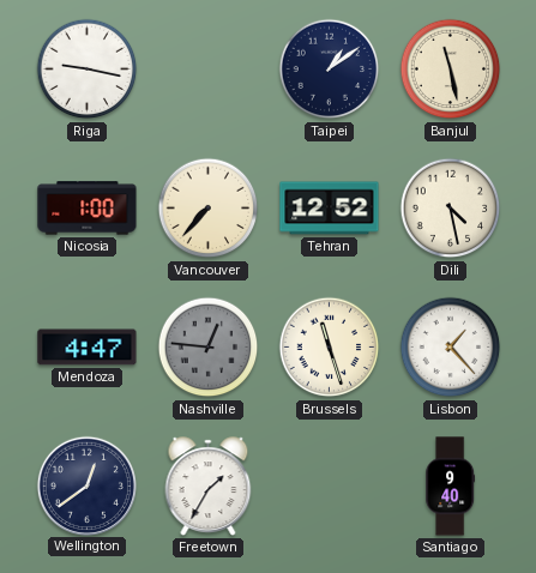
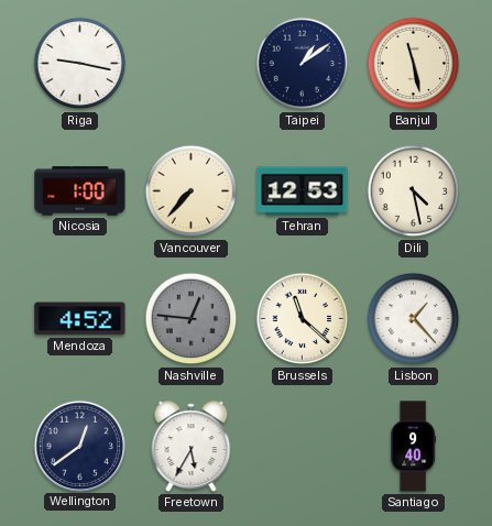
Tehran: 12:52 -> 12:53 (303, 191)
Mendoza: 4:47 -> 4:52 (80, 319)
Brussels: 11:27 -> 11:22 (303, 319)
Freetown: 1:35 -> 5:35 (192, 447)
